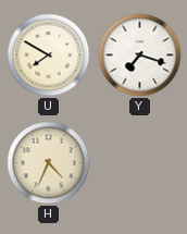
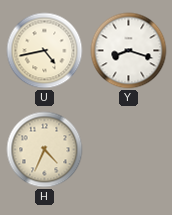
U: 7:50 -> 4:43 (45, 51)
Y: 7:18 -> 8:18 (129, 51)
